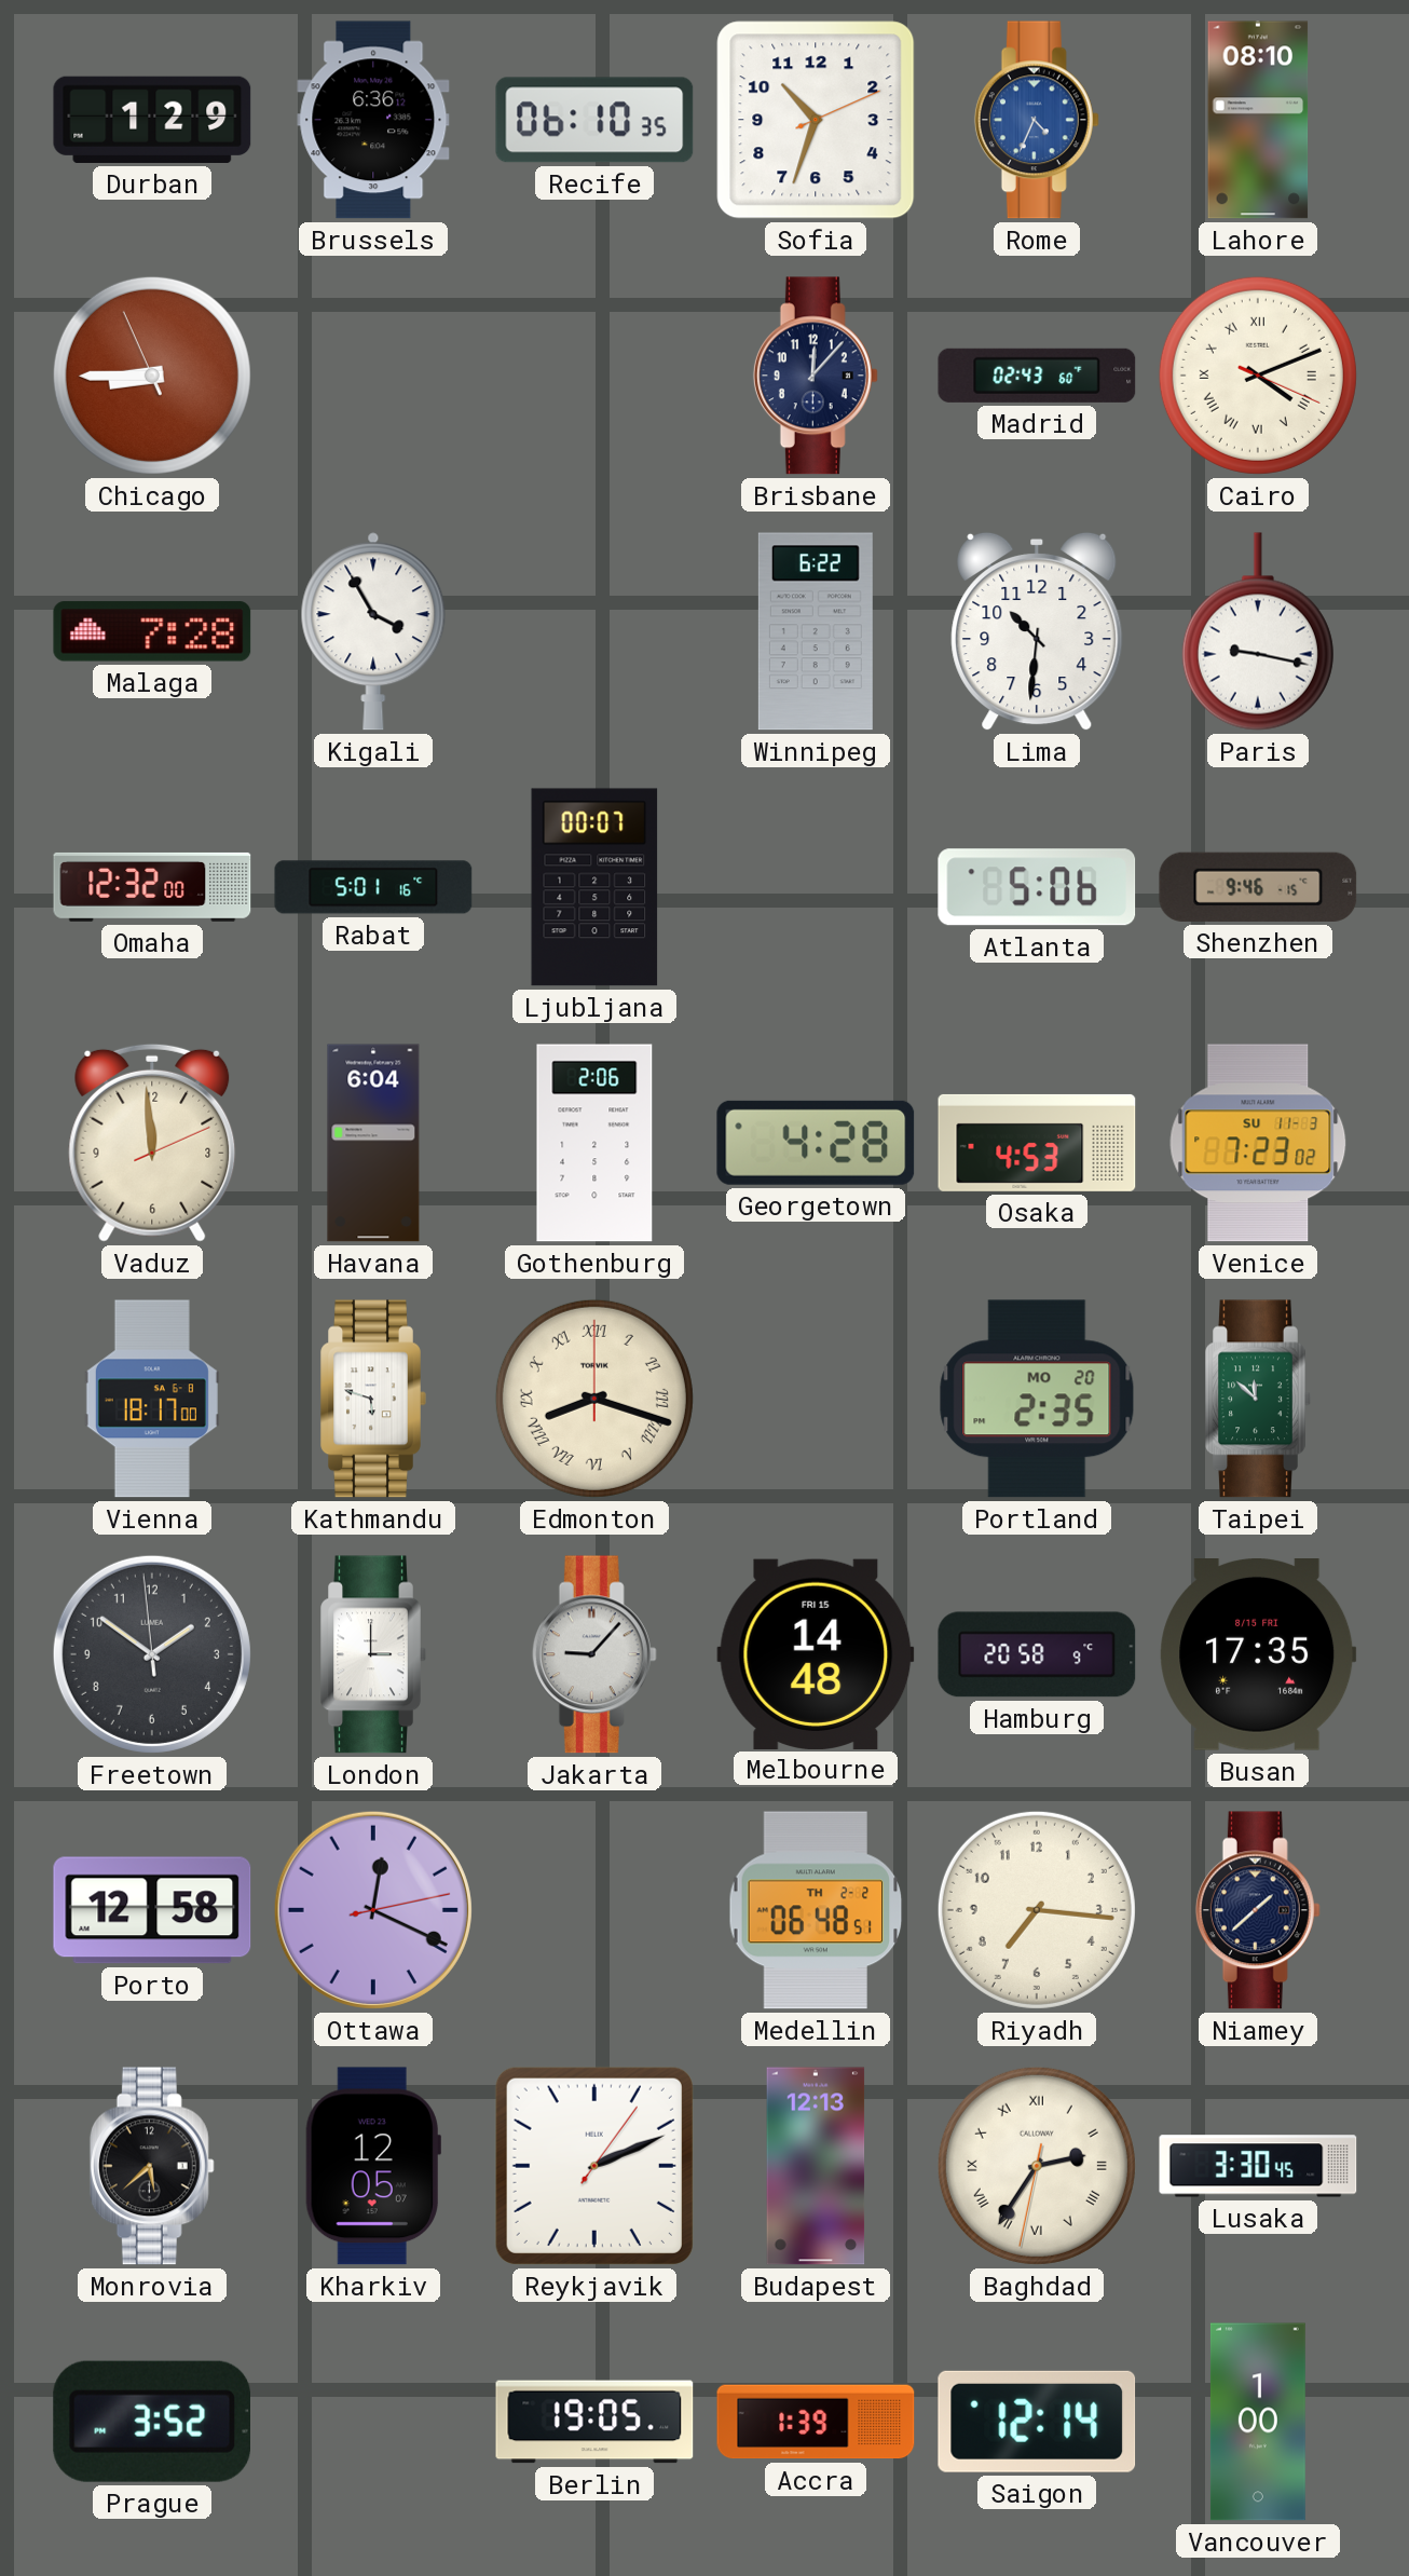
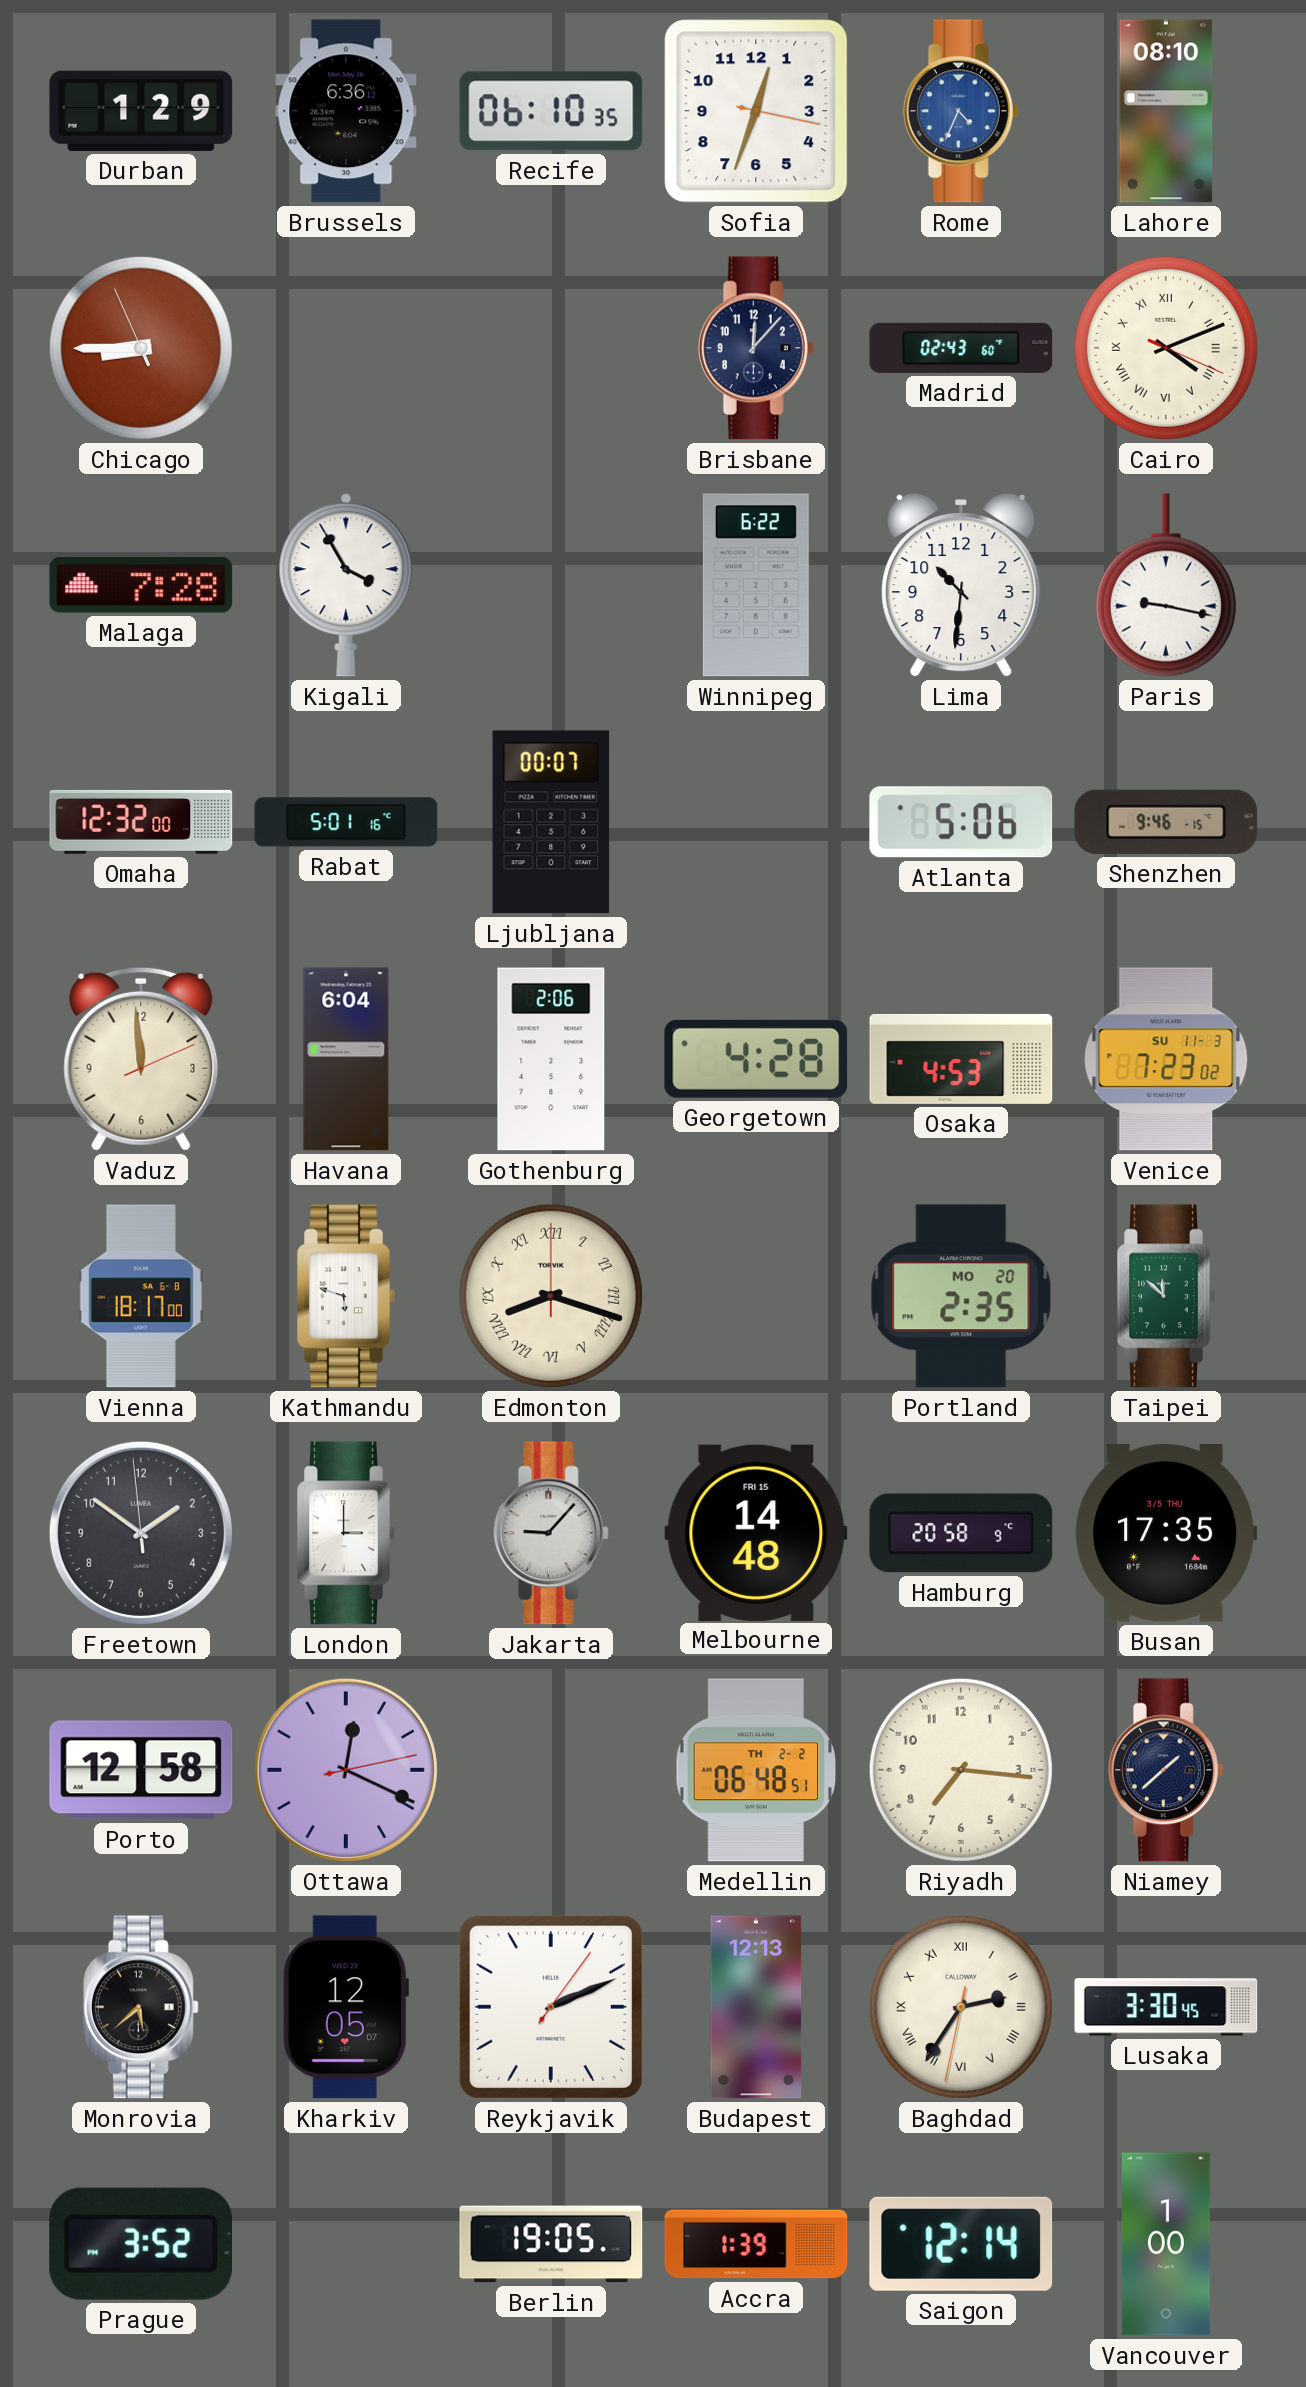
Sofia: 10:33 -> 12:33 (756, 111)
Busan date: 8/15 FRI -> 3/5 THU (1166, 1534)
